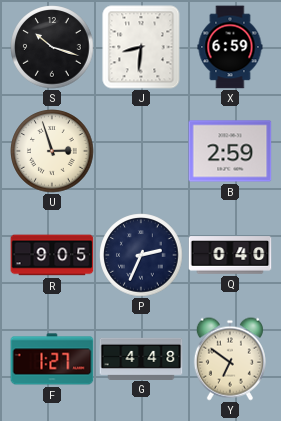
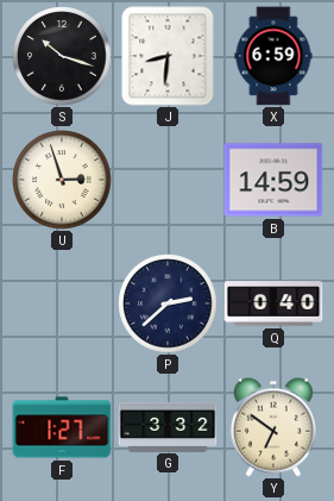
B: 2:59 -> 14:59 (273, 180)
R: 9:05 -> none (52, 255)
P: 2:34 -> 2:38 (168, 303)
G: 4:48 -> 3:32 (168, 426)
